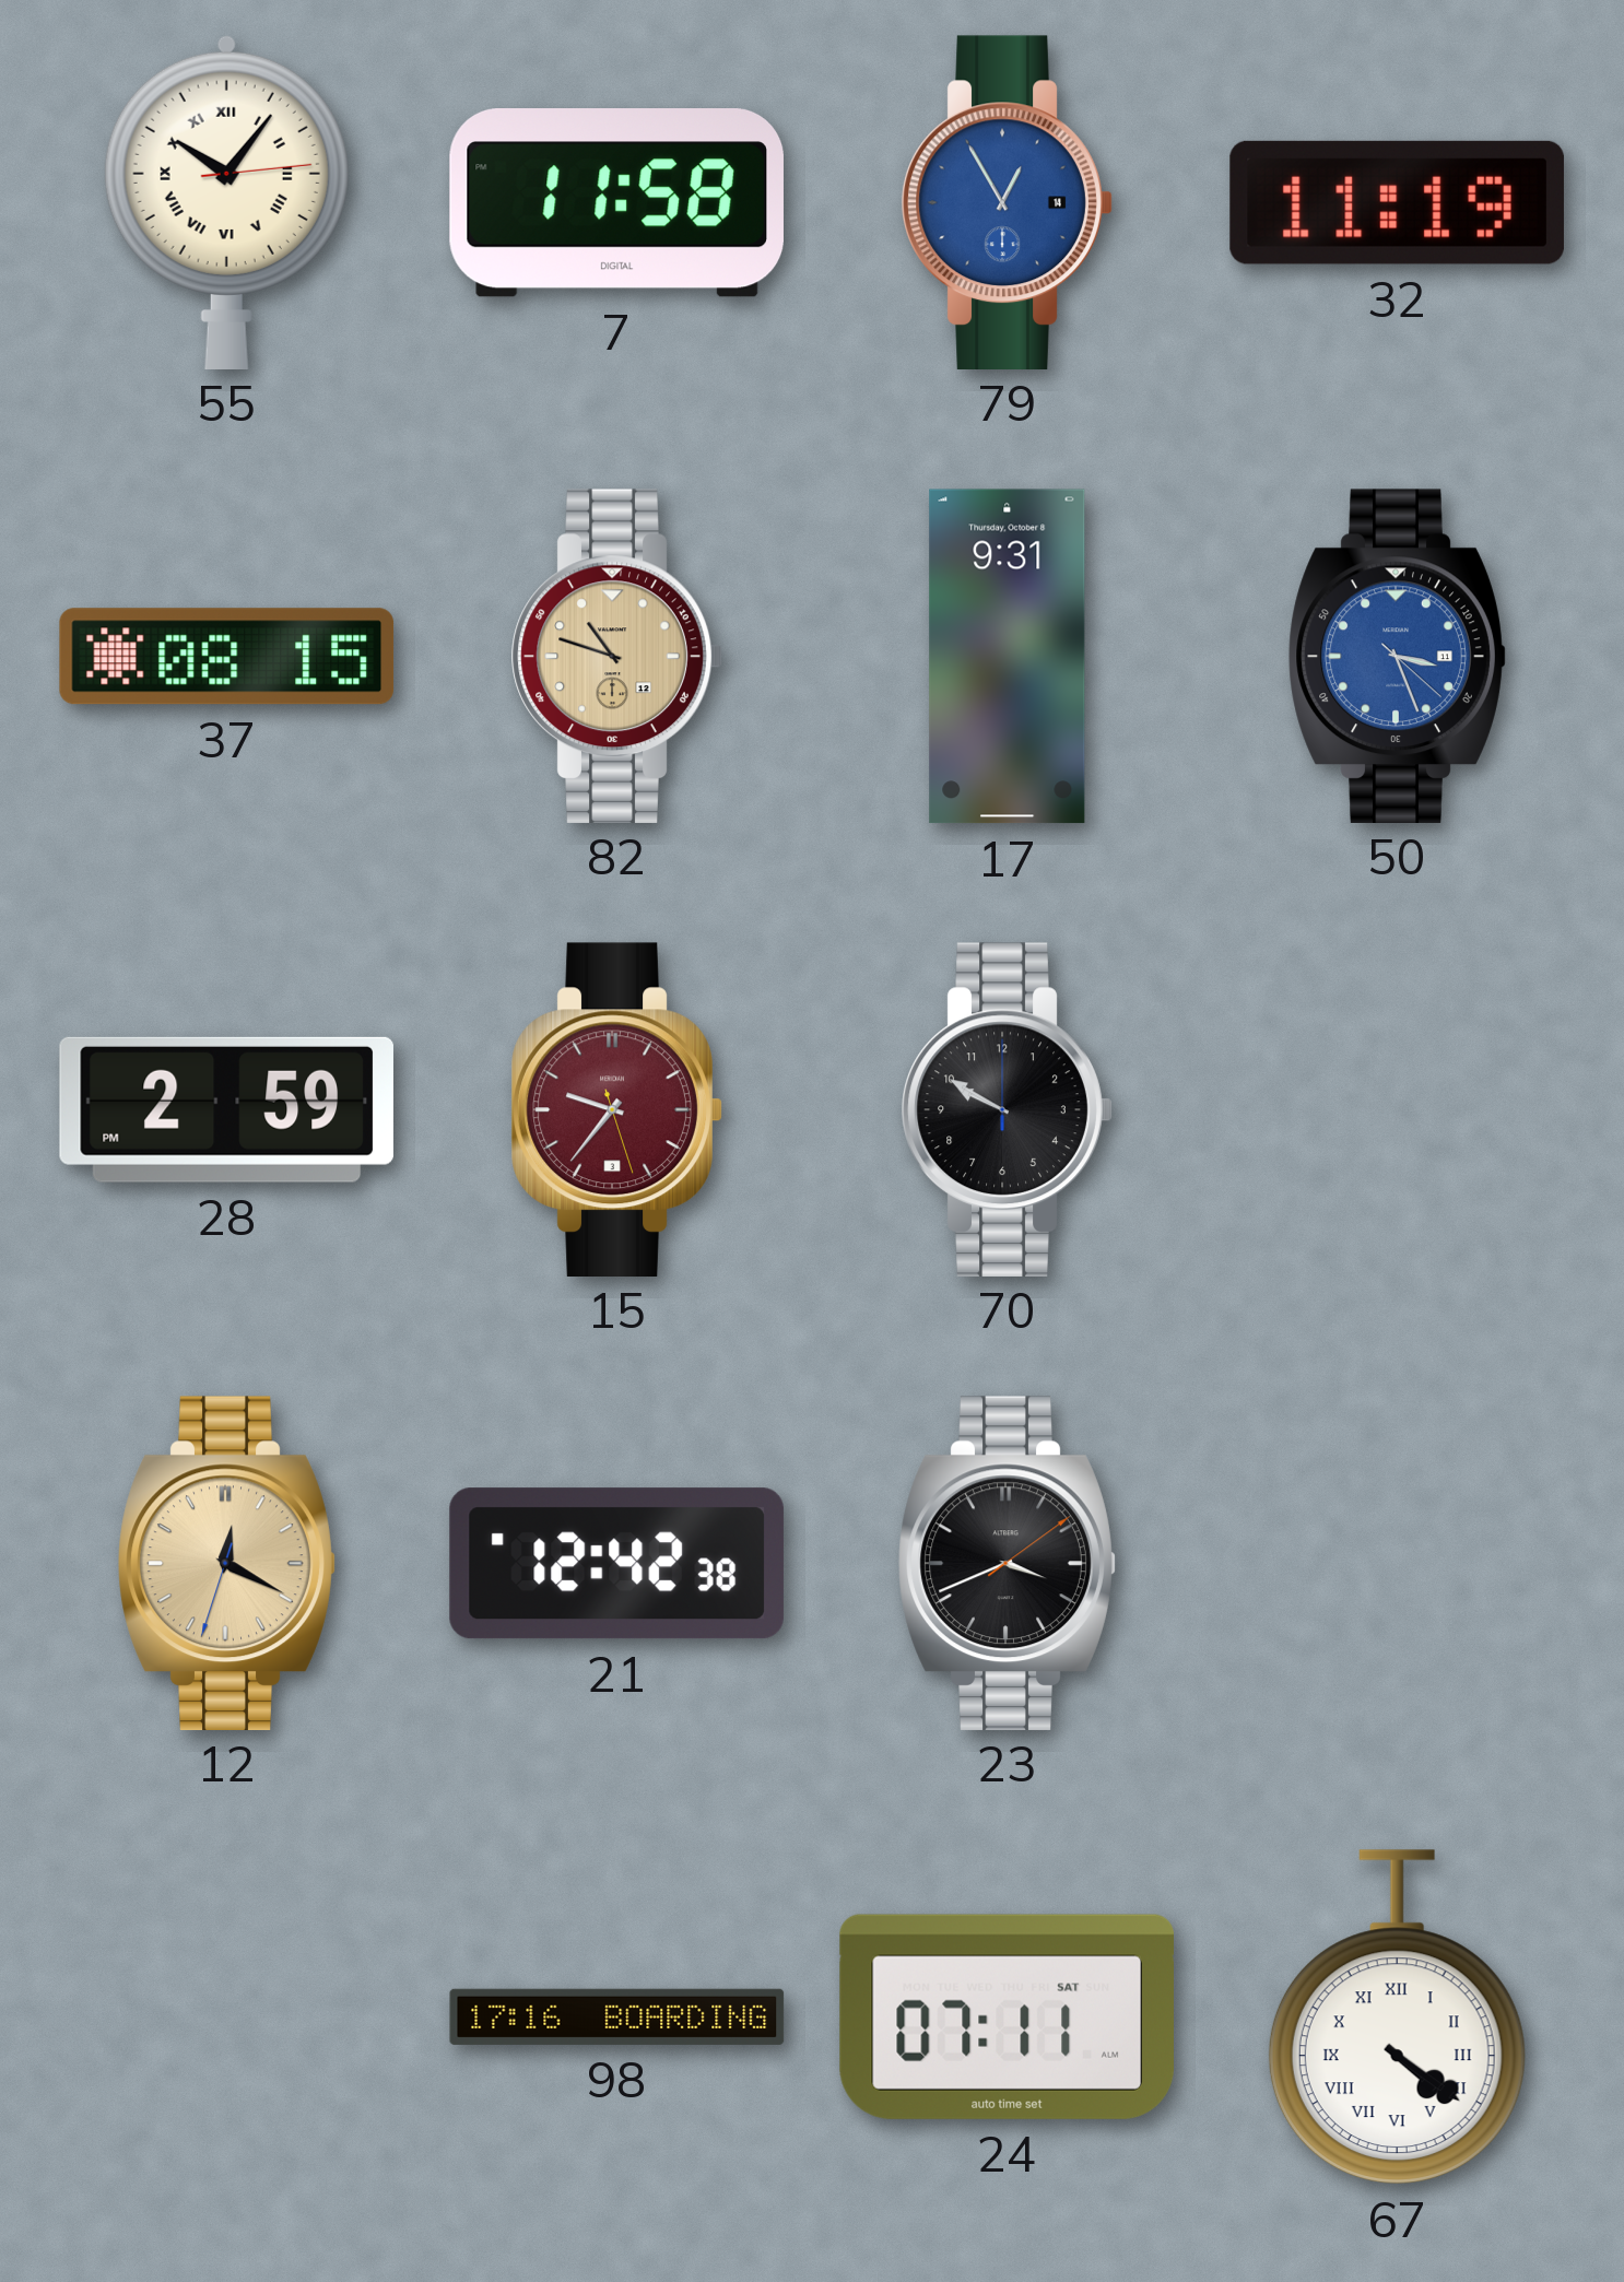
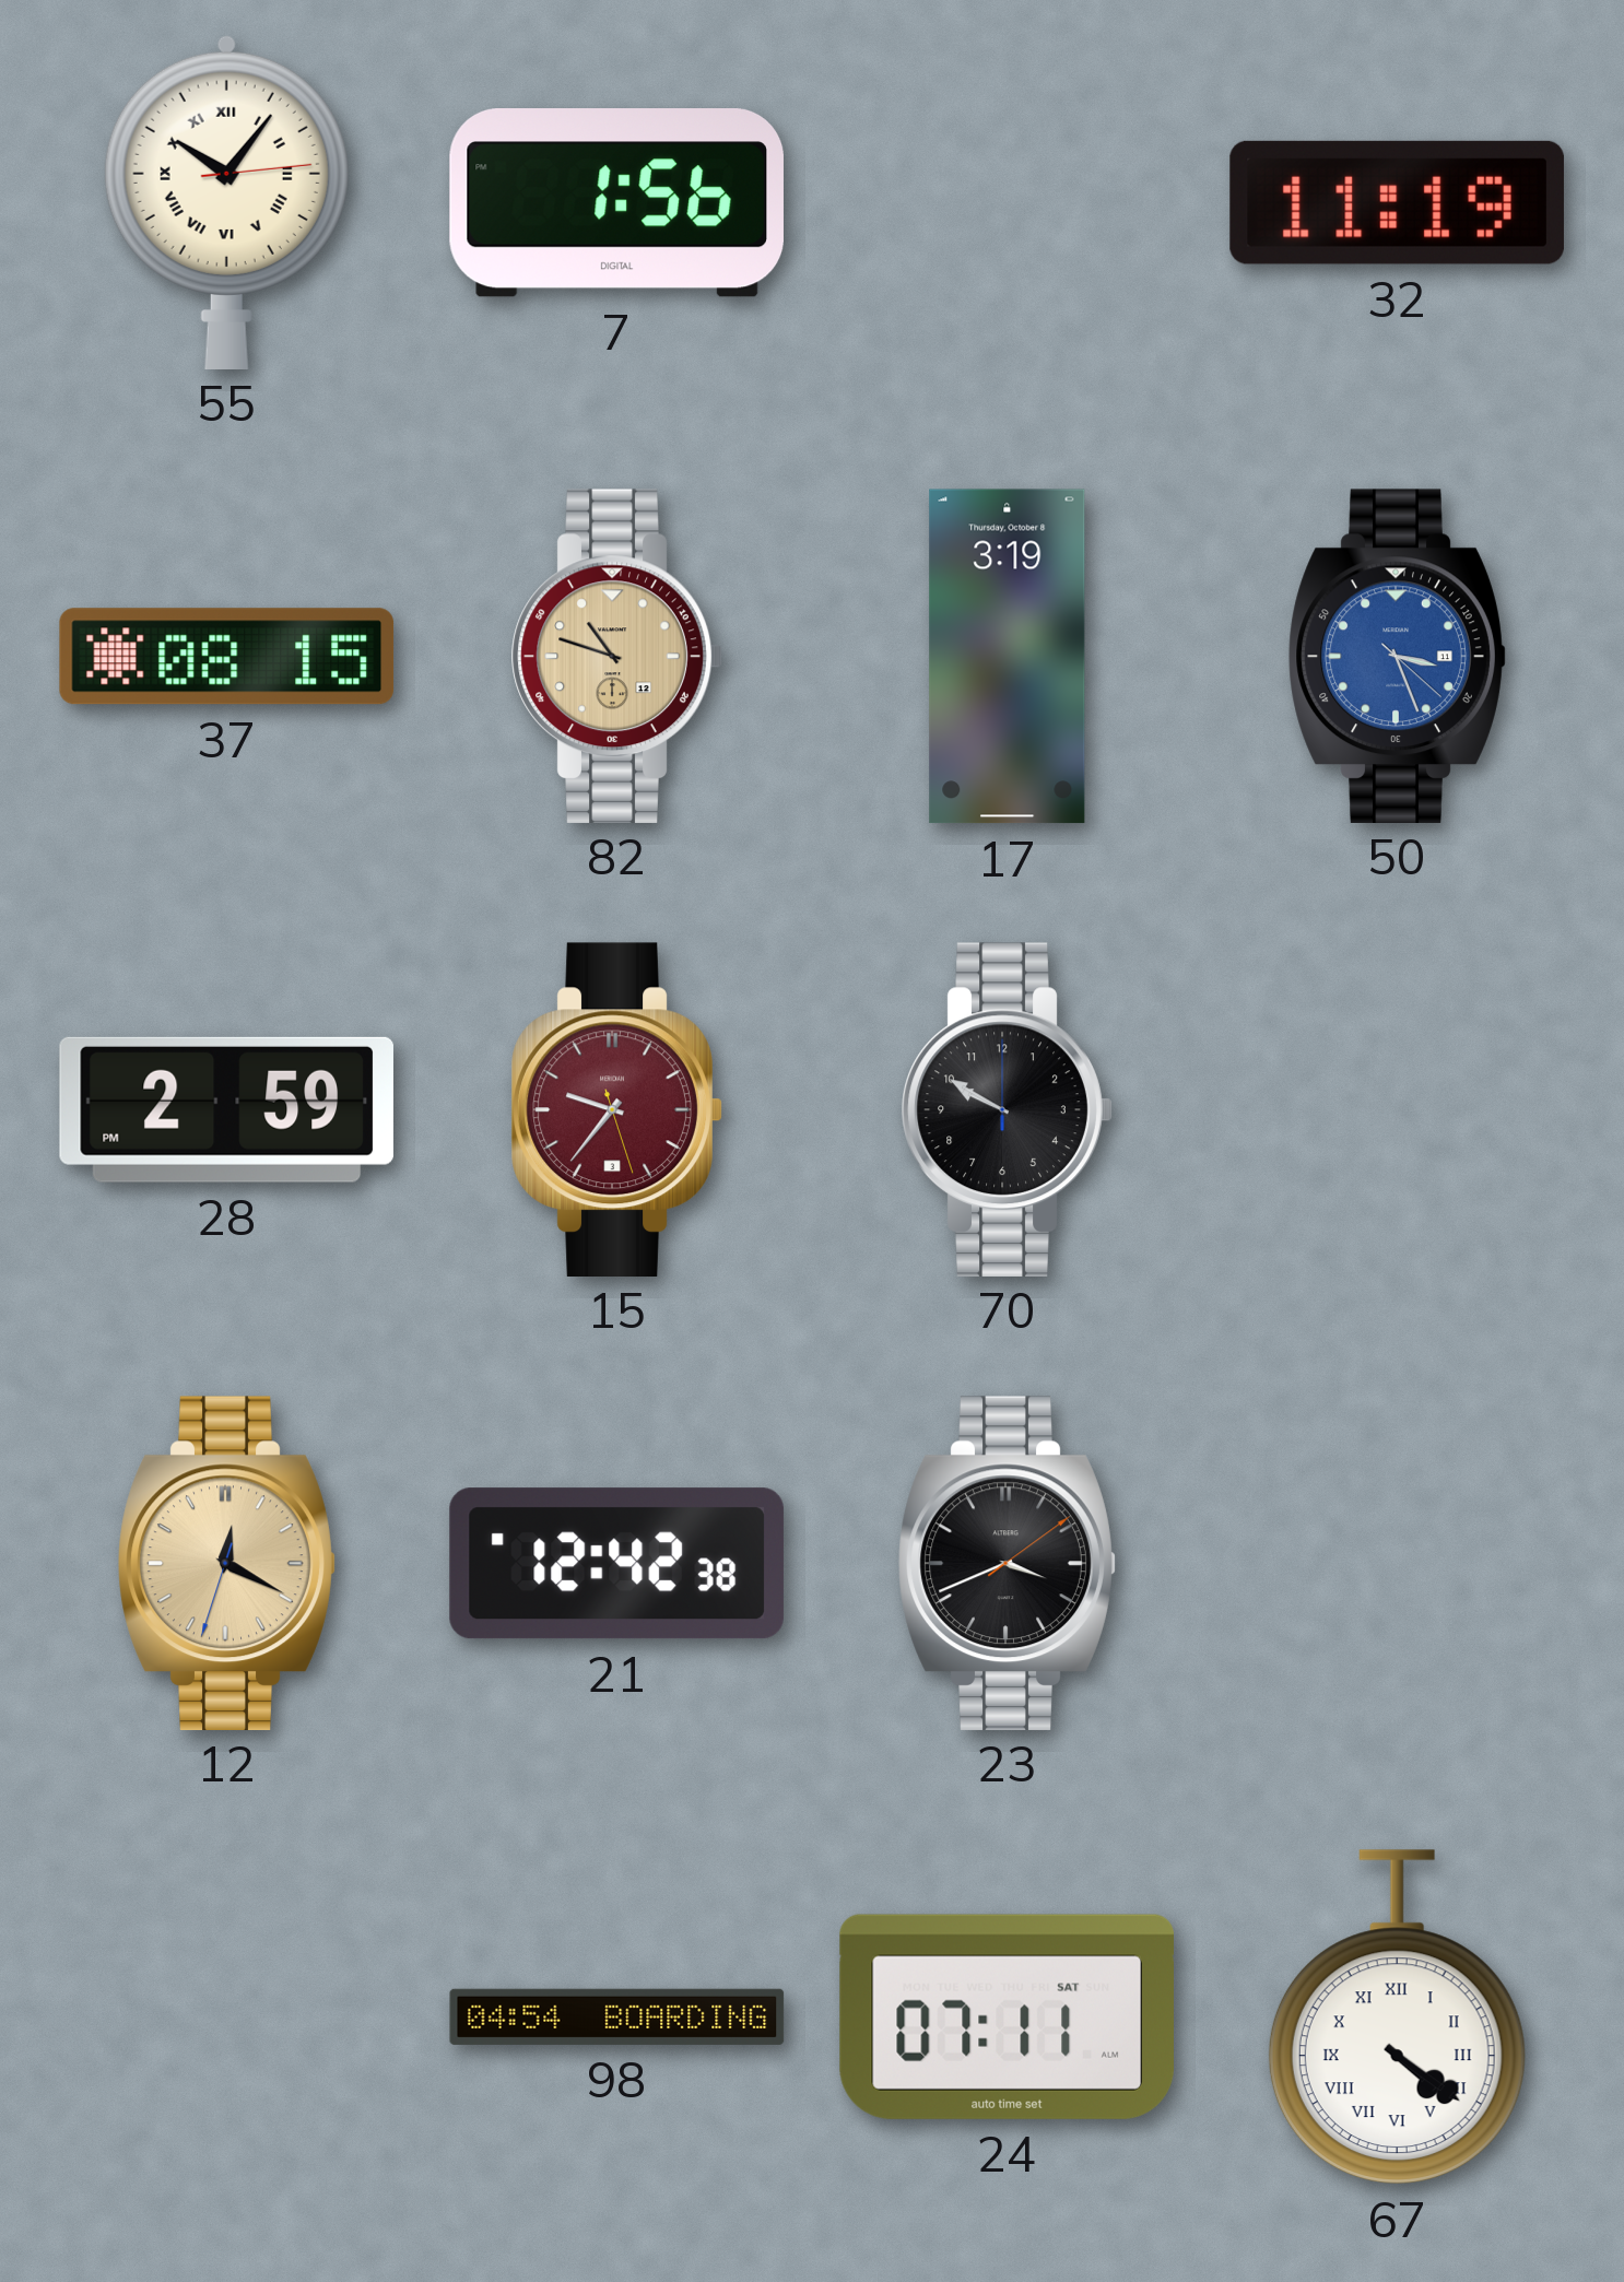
7: 11:58 -> 1:56 (616, 203)
79: 12:55 -> none (1007, 202)
17: 9:31 -> 3:19 (1008, 657)
98: 17:16 -> 04:54 (617, 2016)
